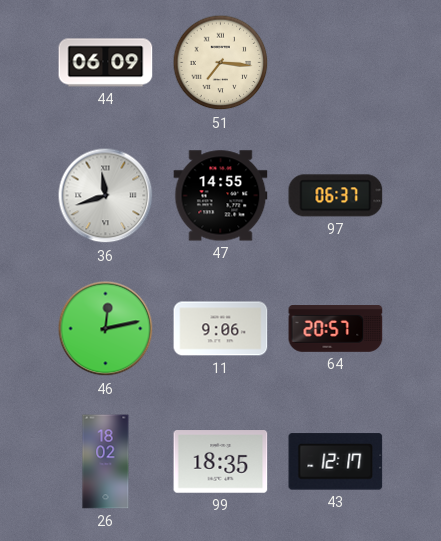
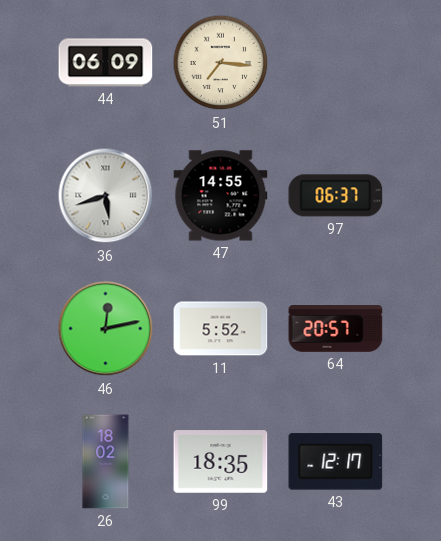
36: 11:42 -> 5:42 (106, 196)
11: 9:06 -> 5:52 (221, 329)
